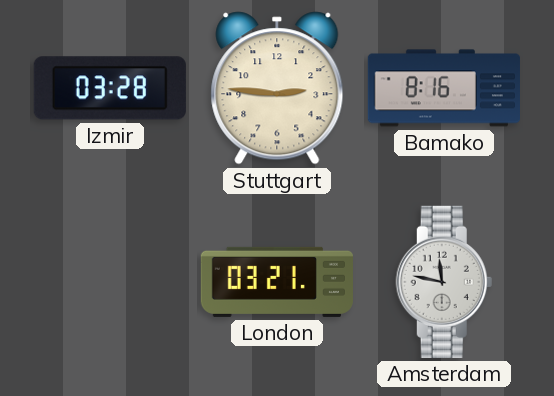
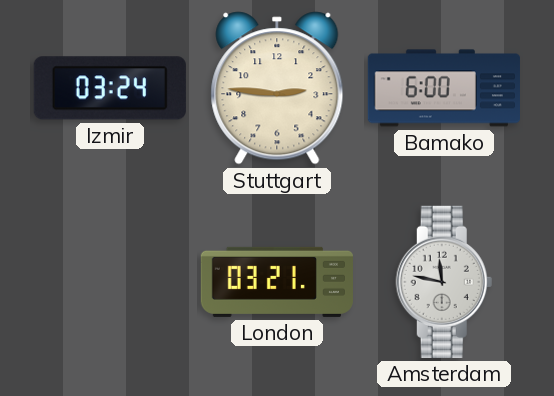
Izmir: 03:28 -> 03:24 (110, 88)
Bamako: 8:16 -> 6:00 (444, 88)
